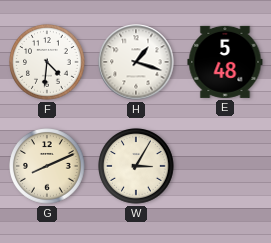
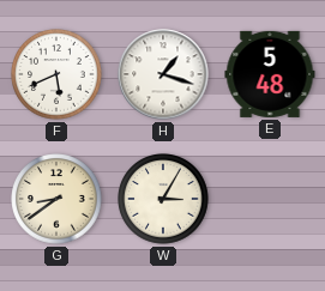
F: 4:31 -> 5:41 (56, 74)
G: 8:11 -> 8:39 (56, 199)
